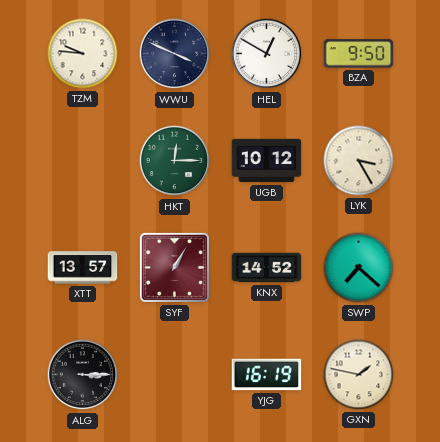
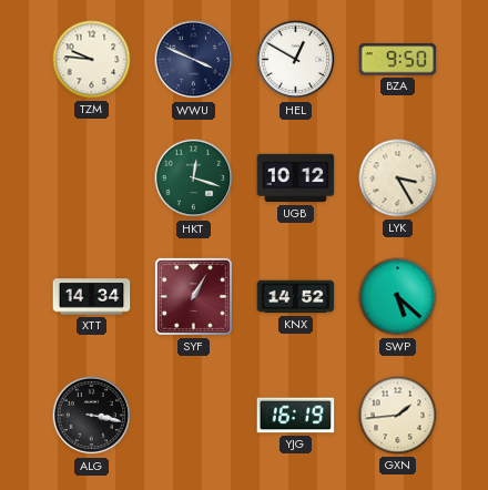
HKT: 12:15 -> 12:18 (194, 178)
XTT: 13:57 -> 14:34 (92, 297)
SWP: 7:22 -> 5:22 (398, 297)
ALG: 3:15 -> 3:17 (92, 416)
GXN: 1:47 -> 1:44 (398, 416)
